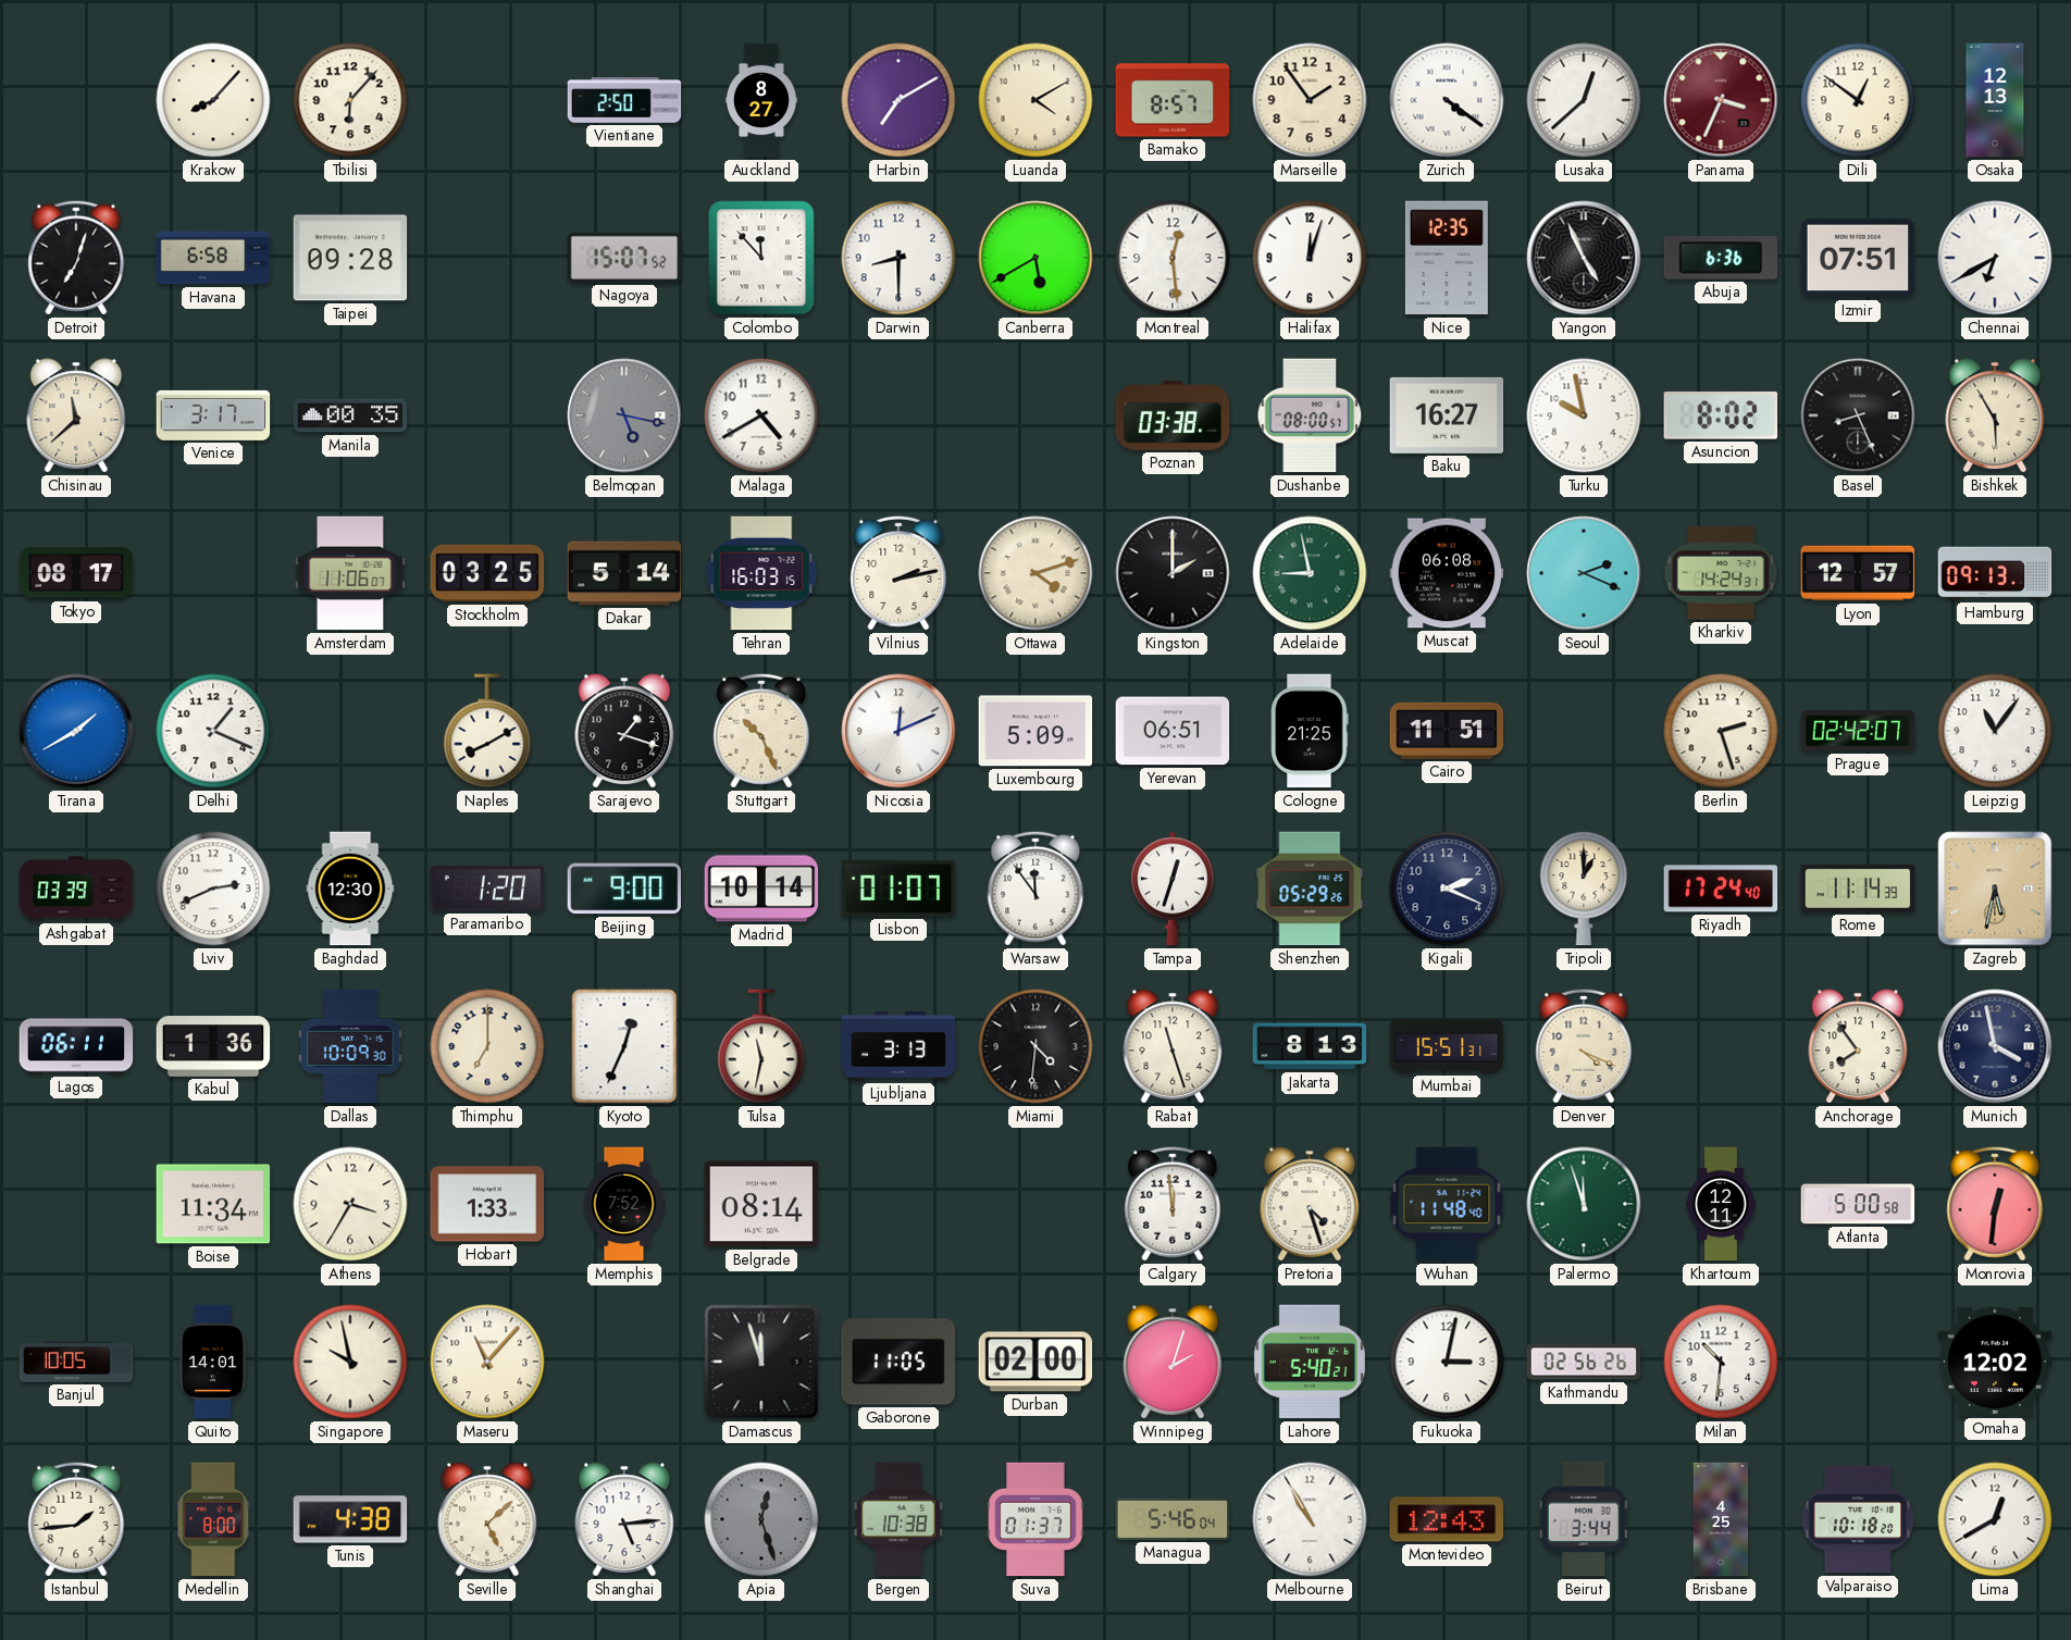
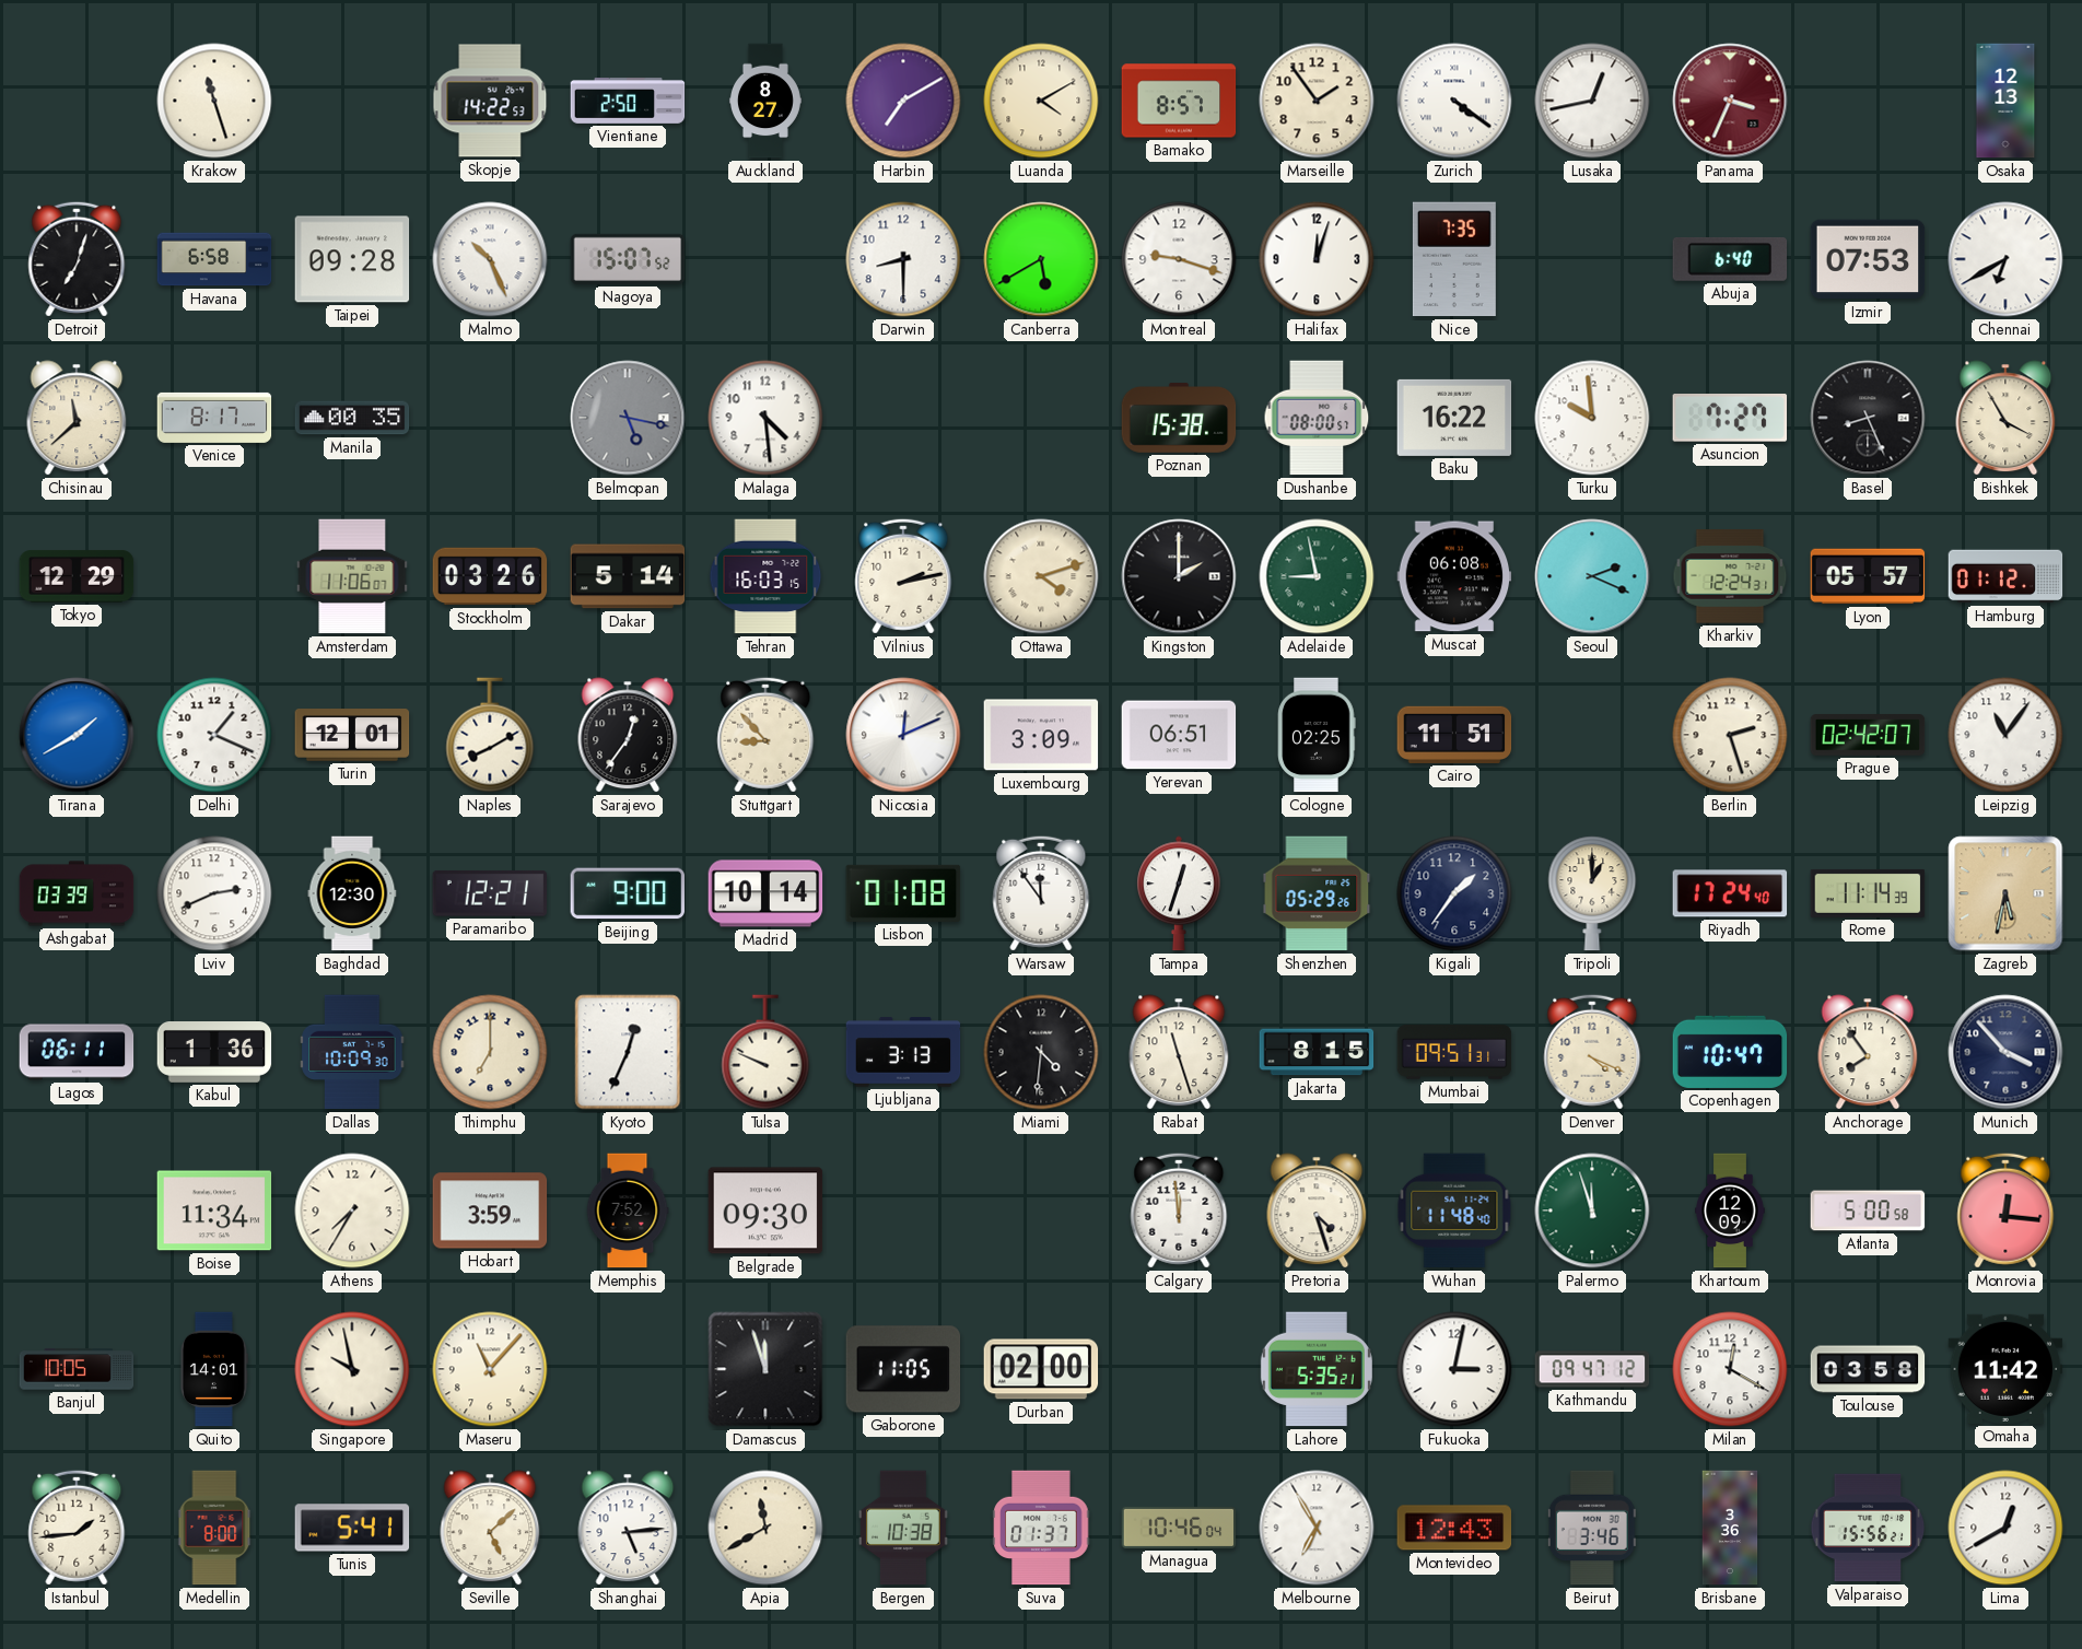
Krakow: 8:07 -> 11:27 (214, 101)
Tbilisi: 6:07 -> none (350, 100)
Skopje: none -> 14:22 (490, 101)
Lusaka: 12:38 -> 12:43 (1592, 101)
Dili: 12:51 -> none (1858, 100)
Malmo: none -> 10:26 (490, 259)
Colombo: 11:53 -> none (761, 258)
Montreal: 12:29 -> 9:18 (1179, 259)
Nice: 12:35 -> 7:35 (1454, 259)
Yangon: 4:56 -> none (1584, 258)
Abuja: 6:36 -> 6:40 (1730, 259)
Izmir: 07:51 -> 07:53 (1868, 259)
Venice: 3:17 -> 8:17 (214, 418)
Malaga: 4:40 -> 4:29 (765, 418)
Poznan: 03:38 -> 15:38 (1179, 418)
Baku: 16:27 -> 16:22 (1454, 418)
Turku: 9:58 -> 9:59 (1592, 418)
Asuncion: 8:02 -> 7:27 (1730, 419)
Bishkek: 5:55 -> 3:55 (2005, 418)
Tokyo: 08:17 -> 12:29 (77, 576)
Stockholm: 03:25 -> 03:26 (490, 576)
Kharkiv: 14:24 -> 12:24 (1730, 576)
Lyon: 12:57 -> 05:57 (1868, 576)
Hamburg: 09:13 -> 01:12 (2005, 576)
Turin: none -> 12:01 (352, 735)
Sarajevo: 1:18 -> 12:36 (628, 735)
Stuttgart: 10:26 -> 8:53 (765, 735)
Luxembourg: 5:09 -> 3:09 (1041, 735)
Cologne: 21:25 -> 02:25 (1317, 735)
Paramaribo: 1:20 -> 12:21 (490, 894)
Lisbon: 01:07 -> 01:08 (903, 893)
Kigali: 2:19 -> 1:36 (1454, 893)
Tulsa: 11:32 -> 9:49 (765, 1052)
Jakarta: 8:13 -> 8:15 (1317, 1052)
Mumbai: 15:51 -> 09:51 (1454, 1052)
Copenhagen: none -> 10:47 (1730, 1052)
Munich: 3:58 -> 3:53 (2005, 1052)
Athens: 3:35 -> 7:35 (352, 1211)
Hobart: 1:33 -> 3:59 (490, 1211)
Belgrade: 08:14 -> 09:30 (765, 1211)
Khartoum: 12:11 -> 12:09 (1730, 1211)
Monrovia: 12:31 -> 12:16 (2005, 1211)
Winnipeg: 2:03 -> none (1173, 1362)
Lahore: 5:40 -> 5:35 (1317, 1369)
Kathmandu: 02:56 -> 09:47 (1592, 1369)
Milan: 10:31 -> 12:20 (1730, 1369)
Toulouse: none -> 03:58 (1868, 1369)
Omaha: 12:02 -> 11:42 (2005, 1369)
Tunis: 4:38 -> 5:41 (352, 1528)
Apia: 12:27 -> 11:40 (765, 1528)
Apia dial: grey -> cream (765, 1528)
Managua: 5:46 -> 10:46 (1179, 1528)
Melbourne: 10:55 -> 6:55 (1317, 1528)
Beirut: 3:44 -> 3:46 (1592, 1528)
Brisbane: 4:25 -> 3:36 (1730, 1528)
Valparaiso: 10:18 -> 15:56 (1868, 1528)
